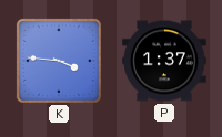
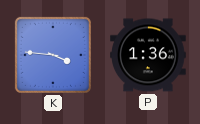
P: 1:37 -> 1:36 (148, 55)
